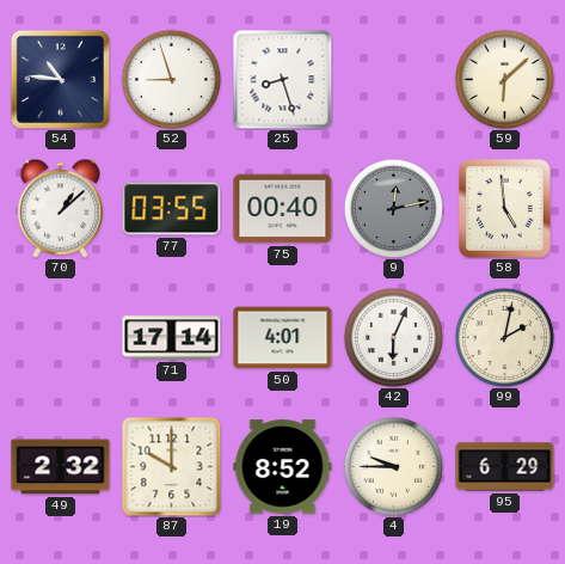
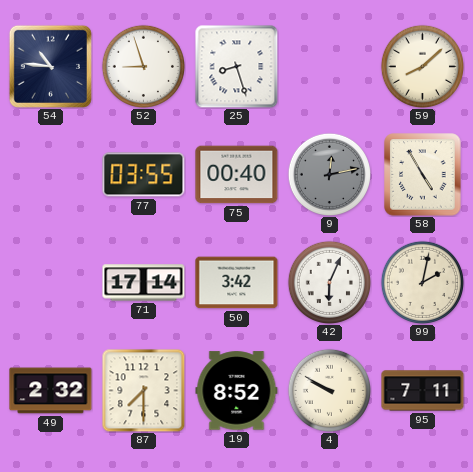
59: 6:08 -> 8:08 (422, 66)
70: 1:08 -> none (61, 208)
58: 4:59 -> 4:55 (423, 175)
50: 4:01 -> 3:42 (237, 283)
87: 10:00 -> 7:30 (143, 390)
4: 9:45 -> 9:50 (329, 390)
95: 6:29 -> 7:11 (423, 391)
